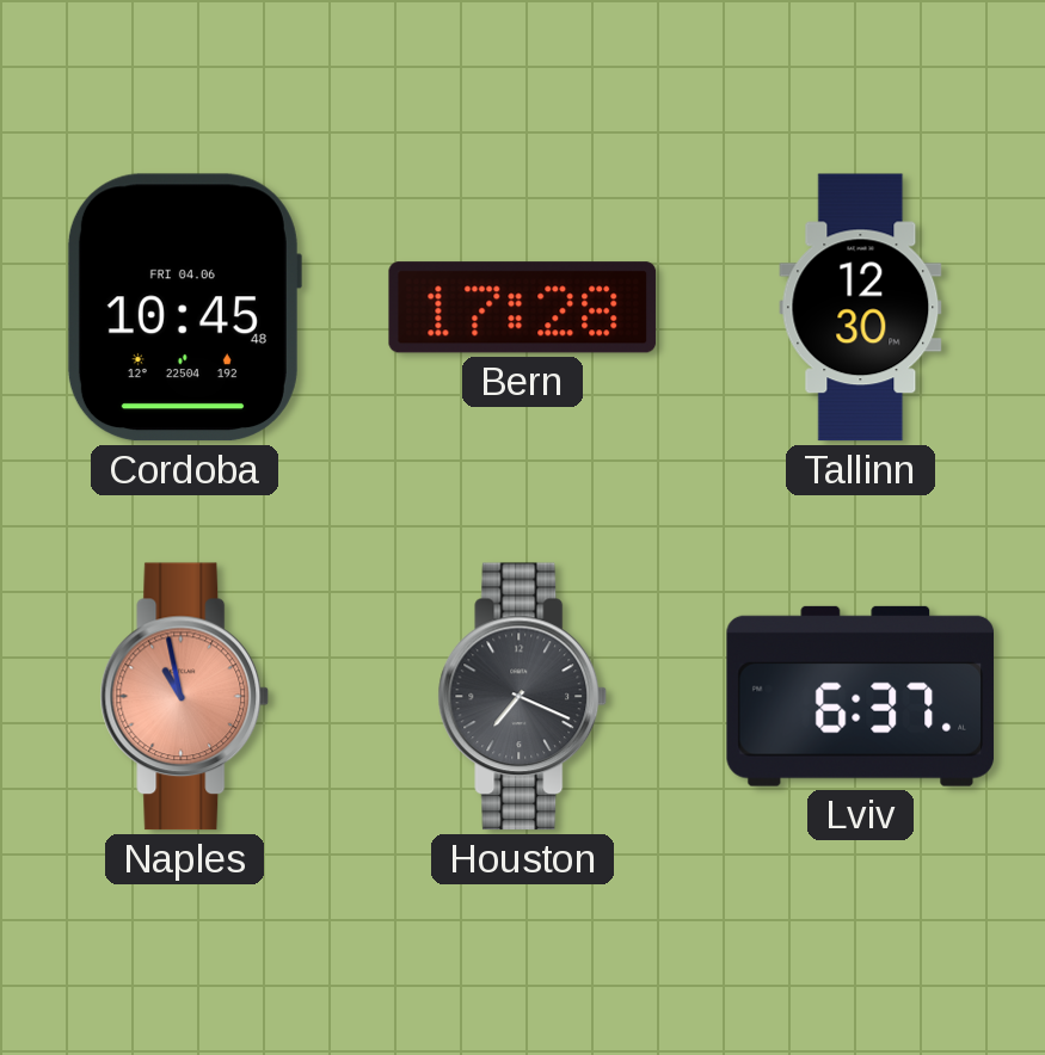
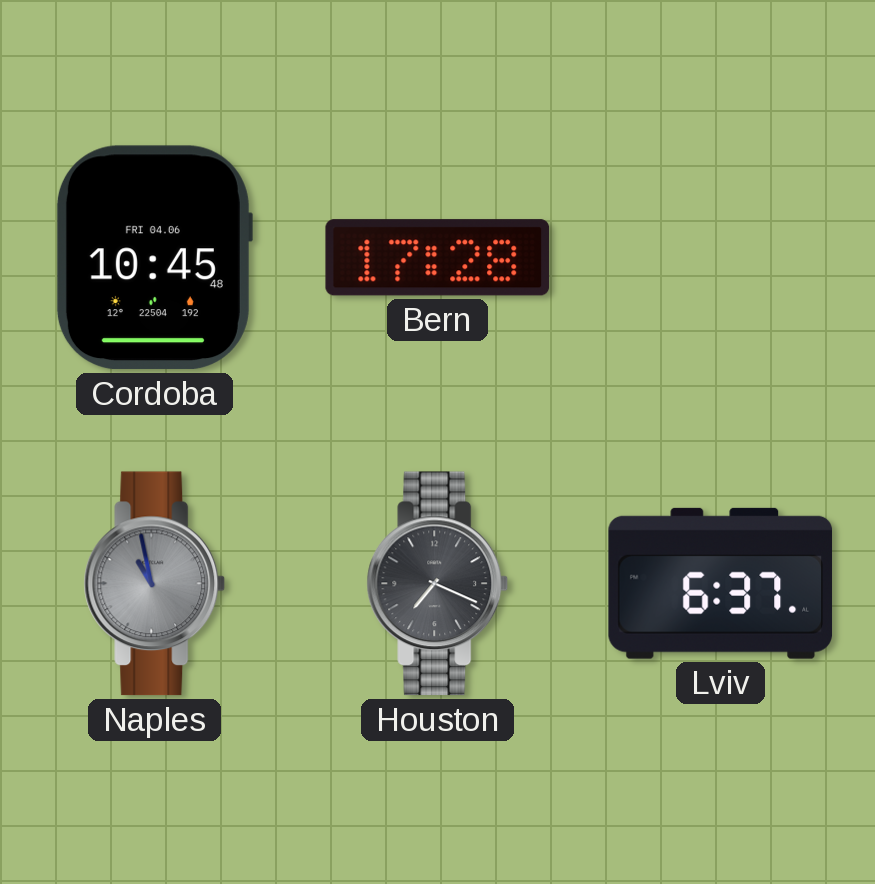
Tallinn: 12:30 -> none (861, 308)
Naples dial: salmon -> grey (155, 584)
